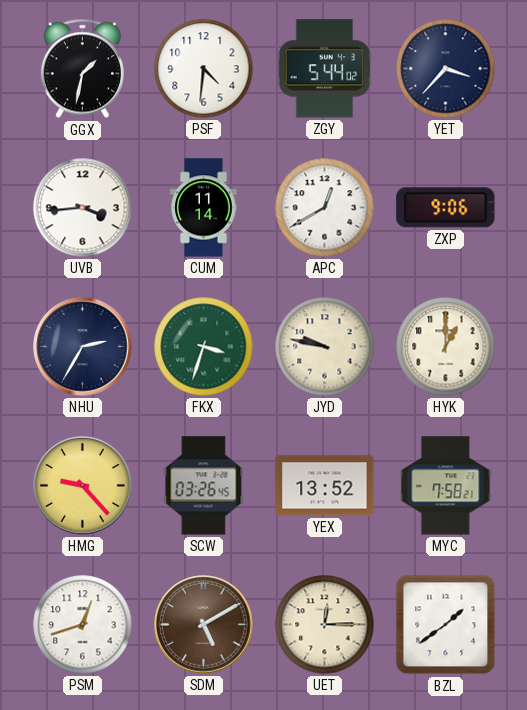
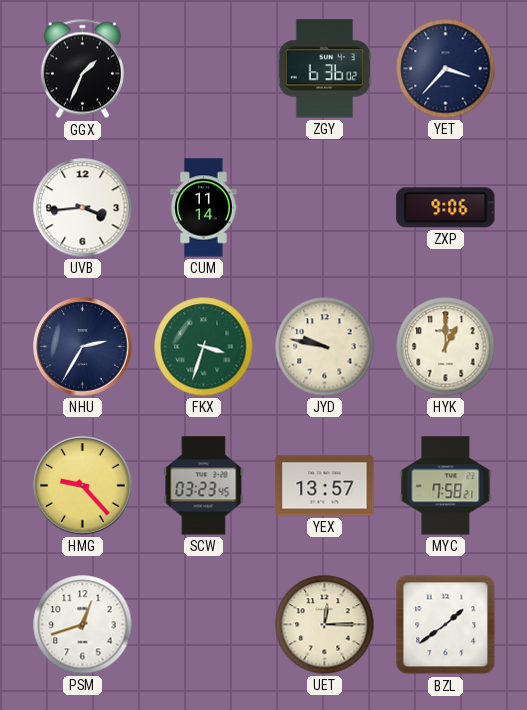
GGX: 1:32 -> 1:34 (82, 69)
PSF: 4:31 -> none (204, 69)
ZGY: 5:44 -> 6:36 (325, 69)
APC: 12:40 -> none (325, 208)
SCW: 03:26 -> 03:23 (204, 486)
YEX: 13:52 -> 13:57 (325, 486)
SDM: 5:10 -> none (204, 625)
